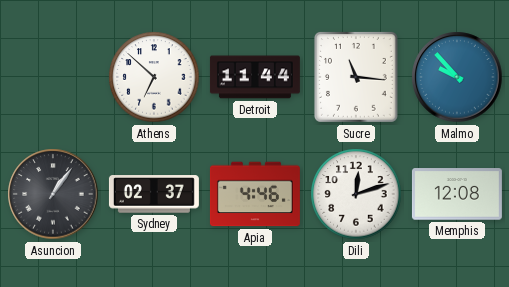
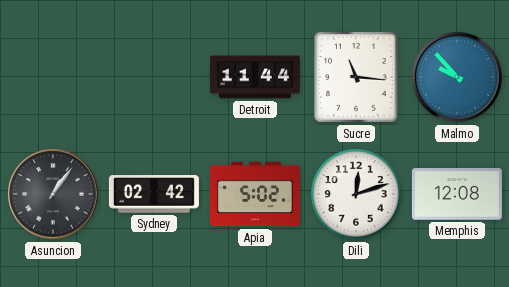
Athens: 6:52 -> none (154, 77)
Sydney: 02:37 -> 02:42 (154, 194)
Apia: 4:46 -> 5:02 (255, 194)
